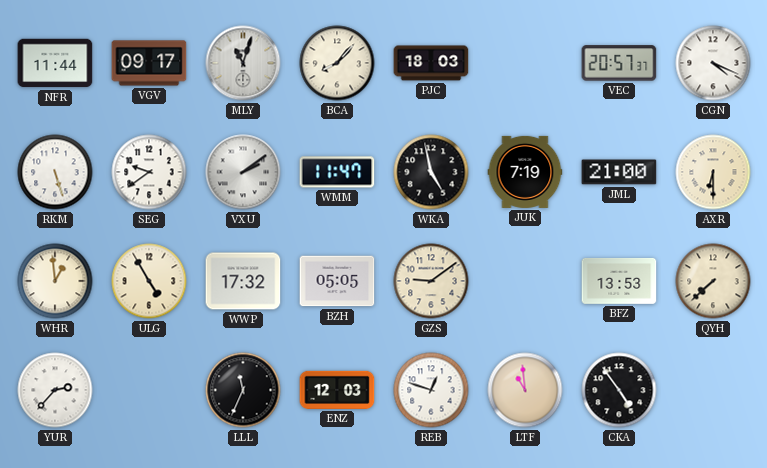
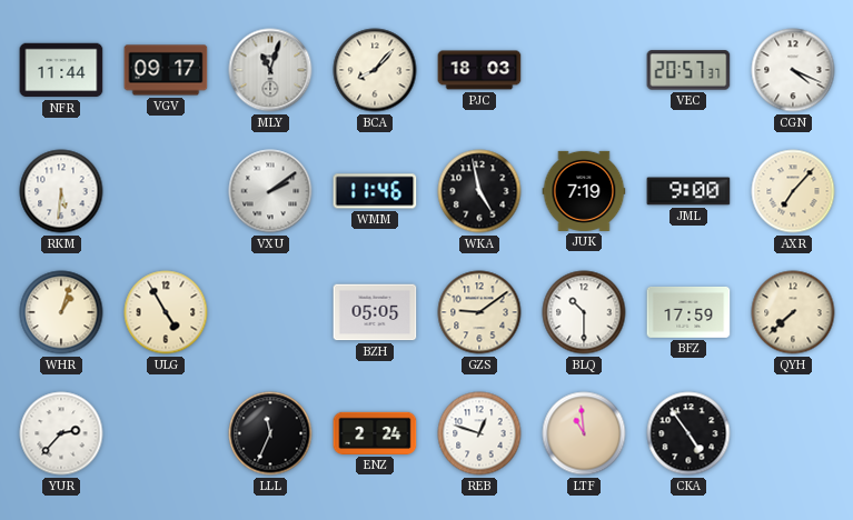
RKM: 5:27 -> 5:31 (61, 191)
SEG: 9:39 -> none (149, 172)
WMM: 11:47 -> 11:46 (375, 191)
JML: 21:00 -> 9:00 (688, 191)
AXR: 6:30 -> 7:07 (793, 191)
WHR: 12:59 -> 1:03 (61, 312)
WWP: 17:32 -> none (243, 281)
BLQ: none -> 10:30 (584, 312)
BFZ: 13:53 -> 17:59 (688, 312)
ENZ: 12:03 -> 2:24 (375, 433)
